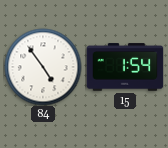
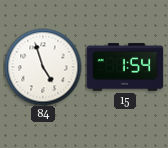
84: 4:54 -> 4:57 (43, 67)
